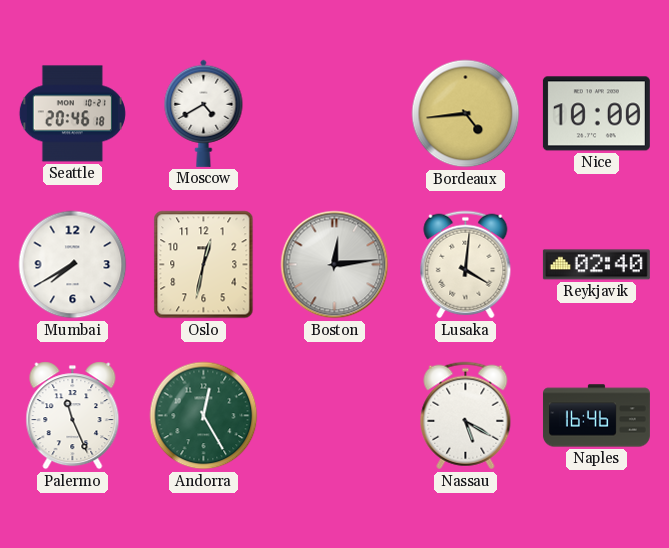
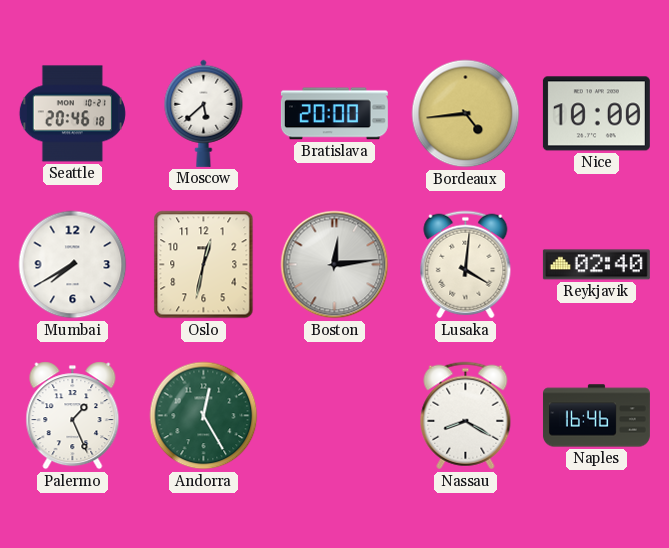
Moscow: 4:40 -> 5:38 (204, 113)
Bratislava: none -> 20:00 (334, 114)
Palermo: 11:26 -> 1:26 (73, 416)
Nassau: 5:20 -> 8:20 (466, 416)
